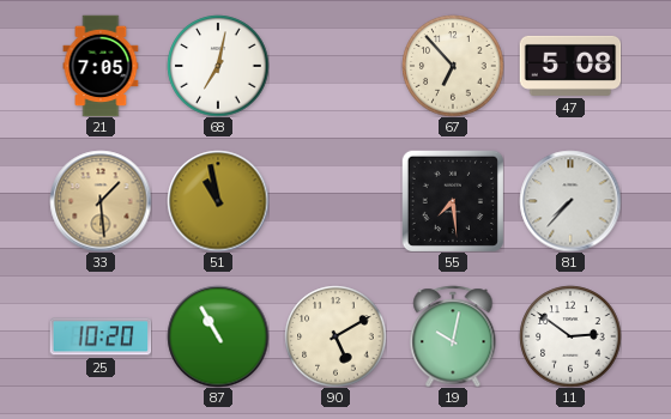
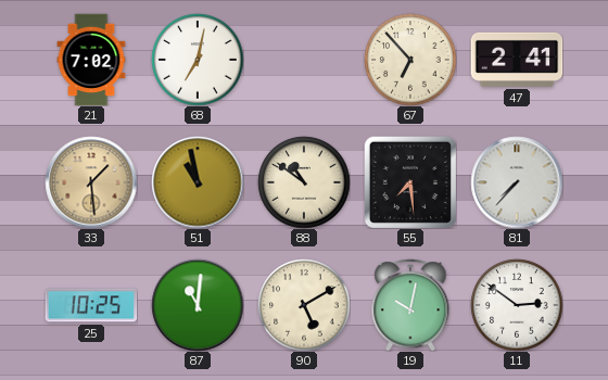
21: 7:05 -> 7:02 (91, 60)
47: 5:08 -> 2:41 (517, 60)
88: none -> 10:51 (304, 182)
25: 10:20 -> 10:25 (91, 305)
87: 10:55 -> 11:01 (198, 305)
